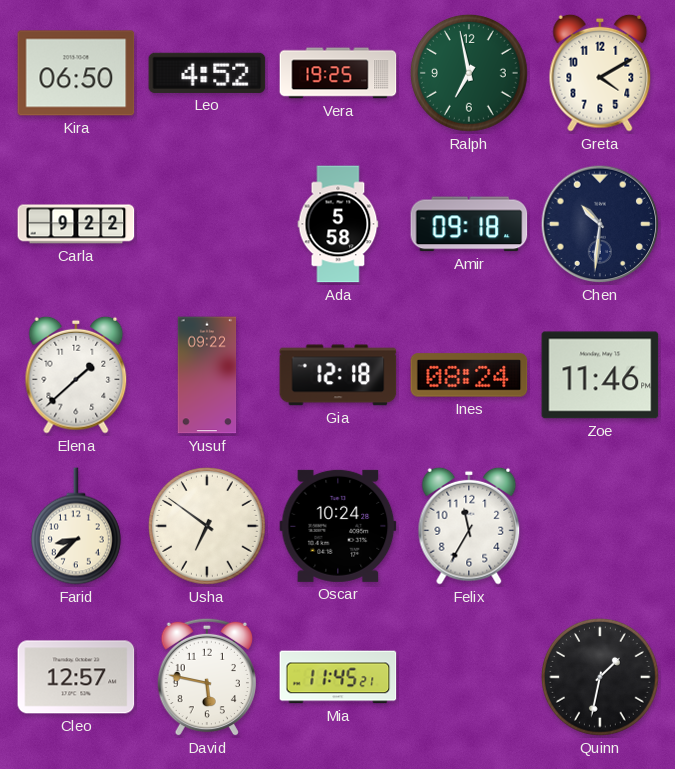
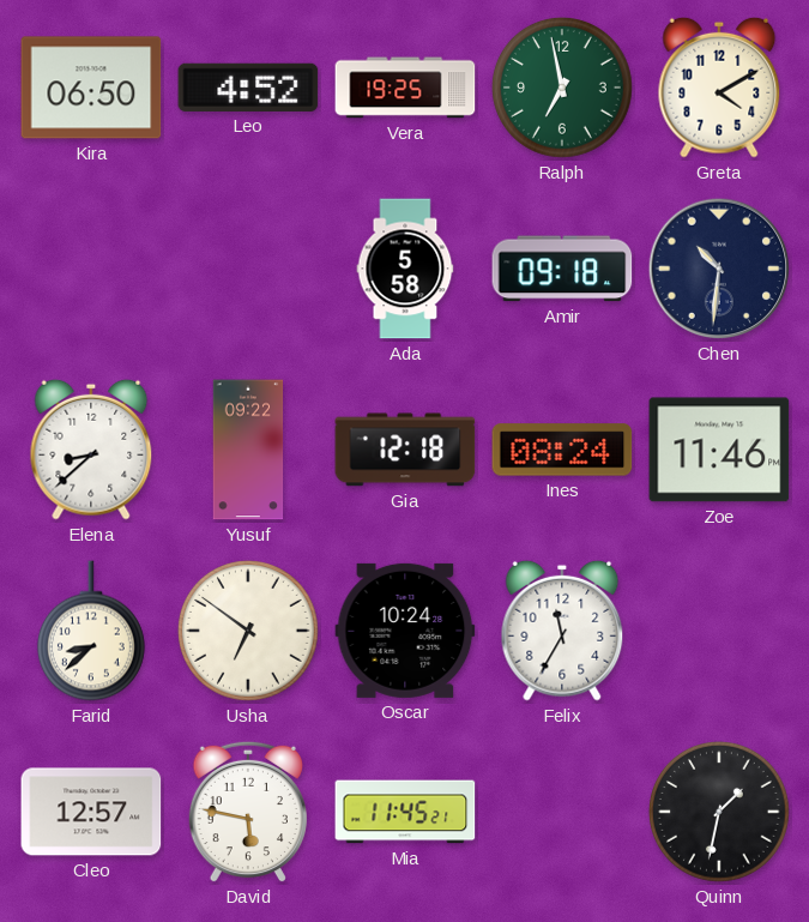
Carla: 9:22 -> none (76, 224)
Elena: 1:38 -> 8:38 (91, 450)
